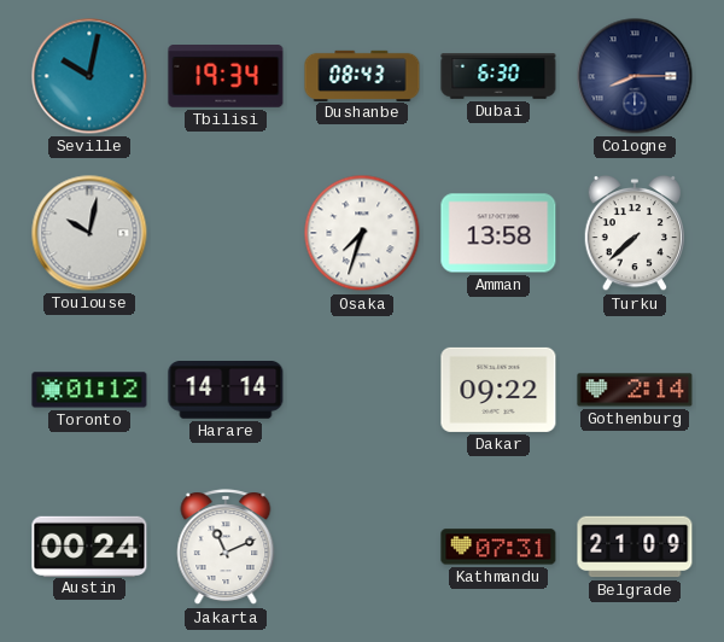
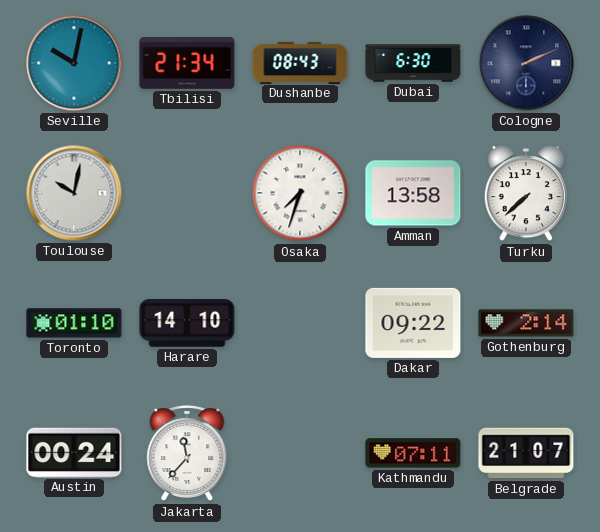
Tbilisi: 19:34 -> 21:34 (187, 63)
Cologne: 8:15 -> 2:11 (526, 63)
Toronto: 01:12 -> 01:10 (74, 323)
Harare: 14:14 -> 14:10 (187, 324)
Jakarta: 11:11 -> 11:37 (187, 454)
Kathmandu: 07:31 -> 07:11 (413, 453)
Belgrade: 21:09 -> 21:07 (526, 453)
